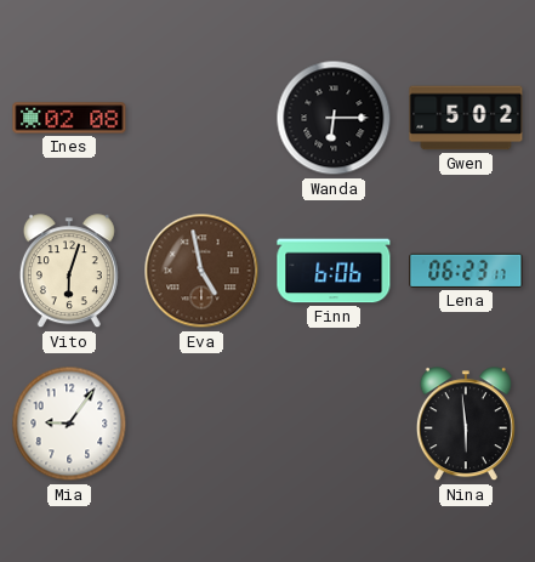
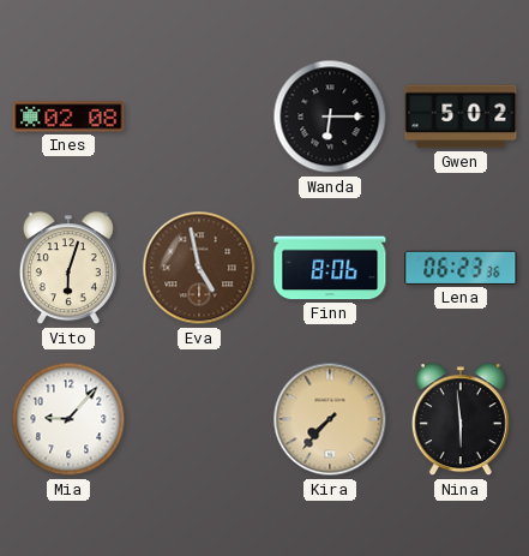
Finn: 6:06 -> 8:06 (330, 268)
Lena: 06:23:17 -> 06:23:36 (461, 268)
Mia: 9:06 -> 9:07 (68, 419)
Kira: none -> 7:37 (330, 419)
